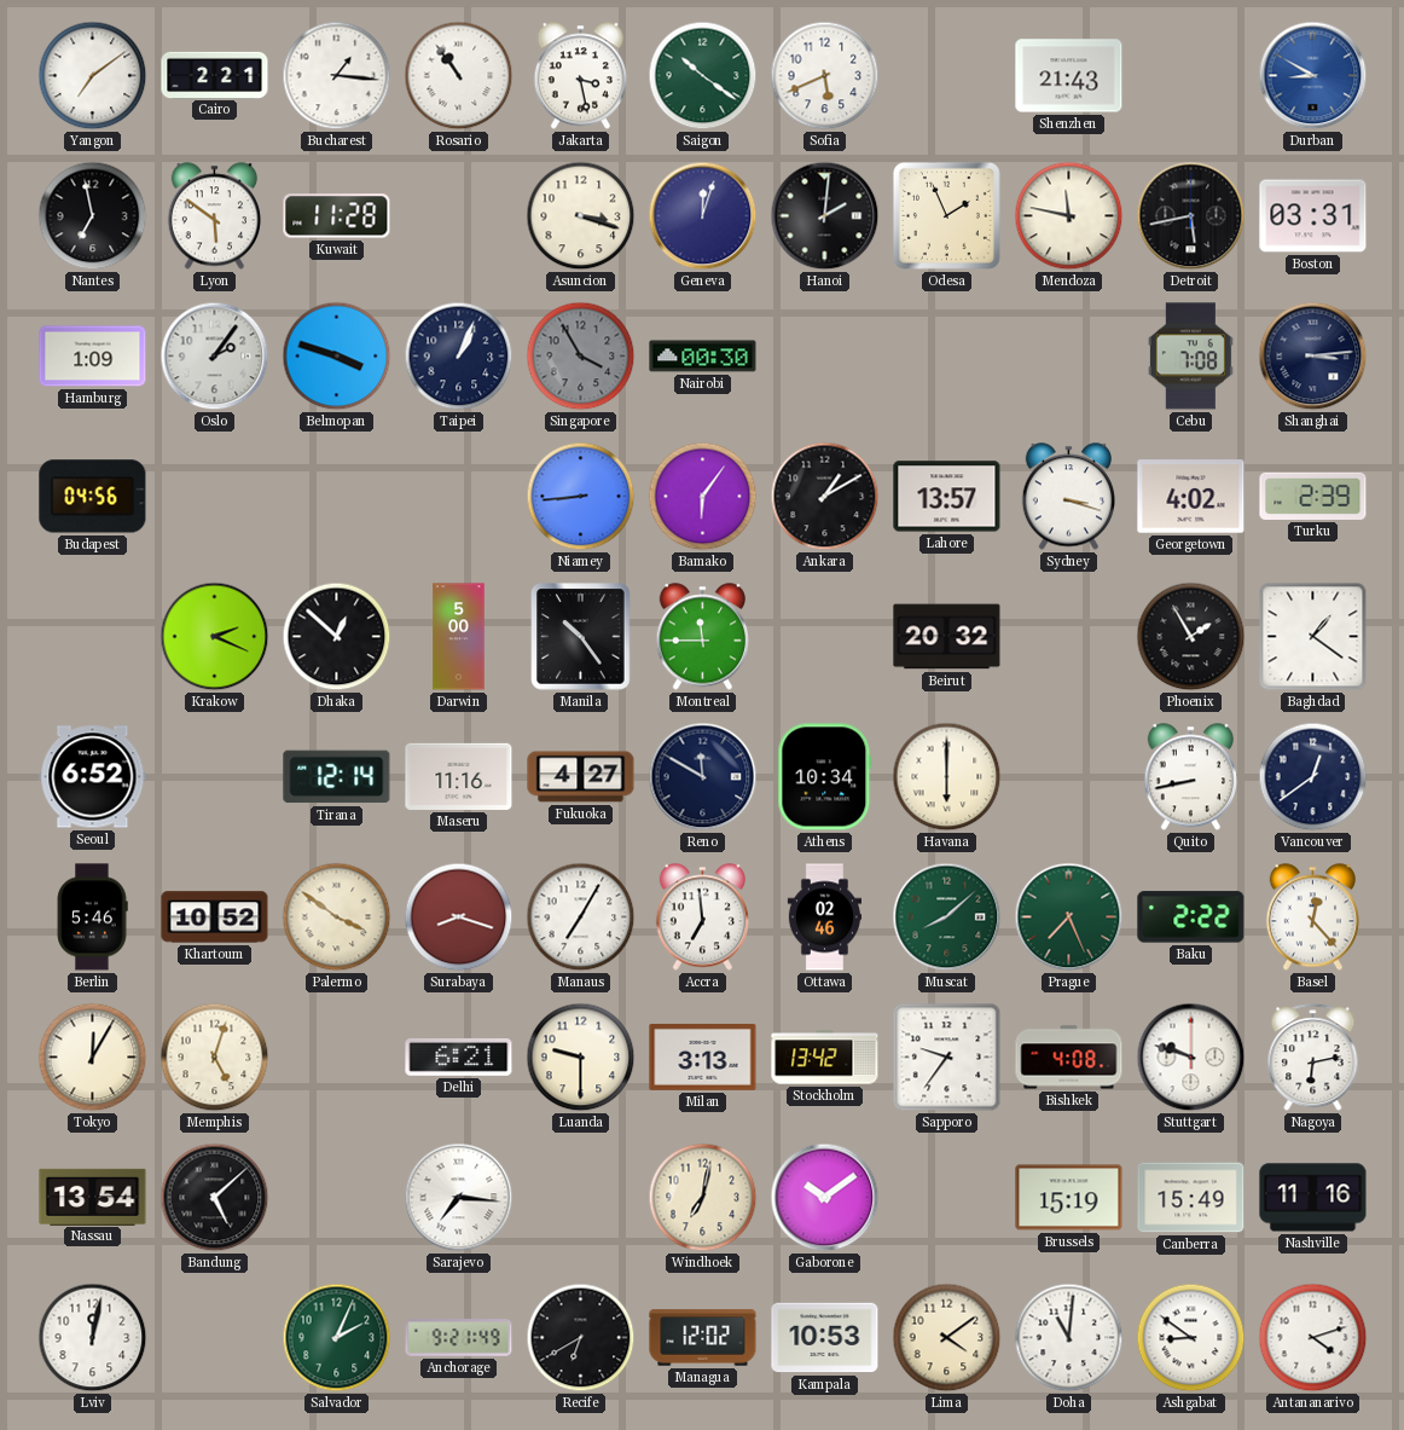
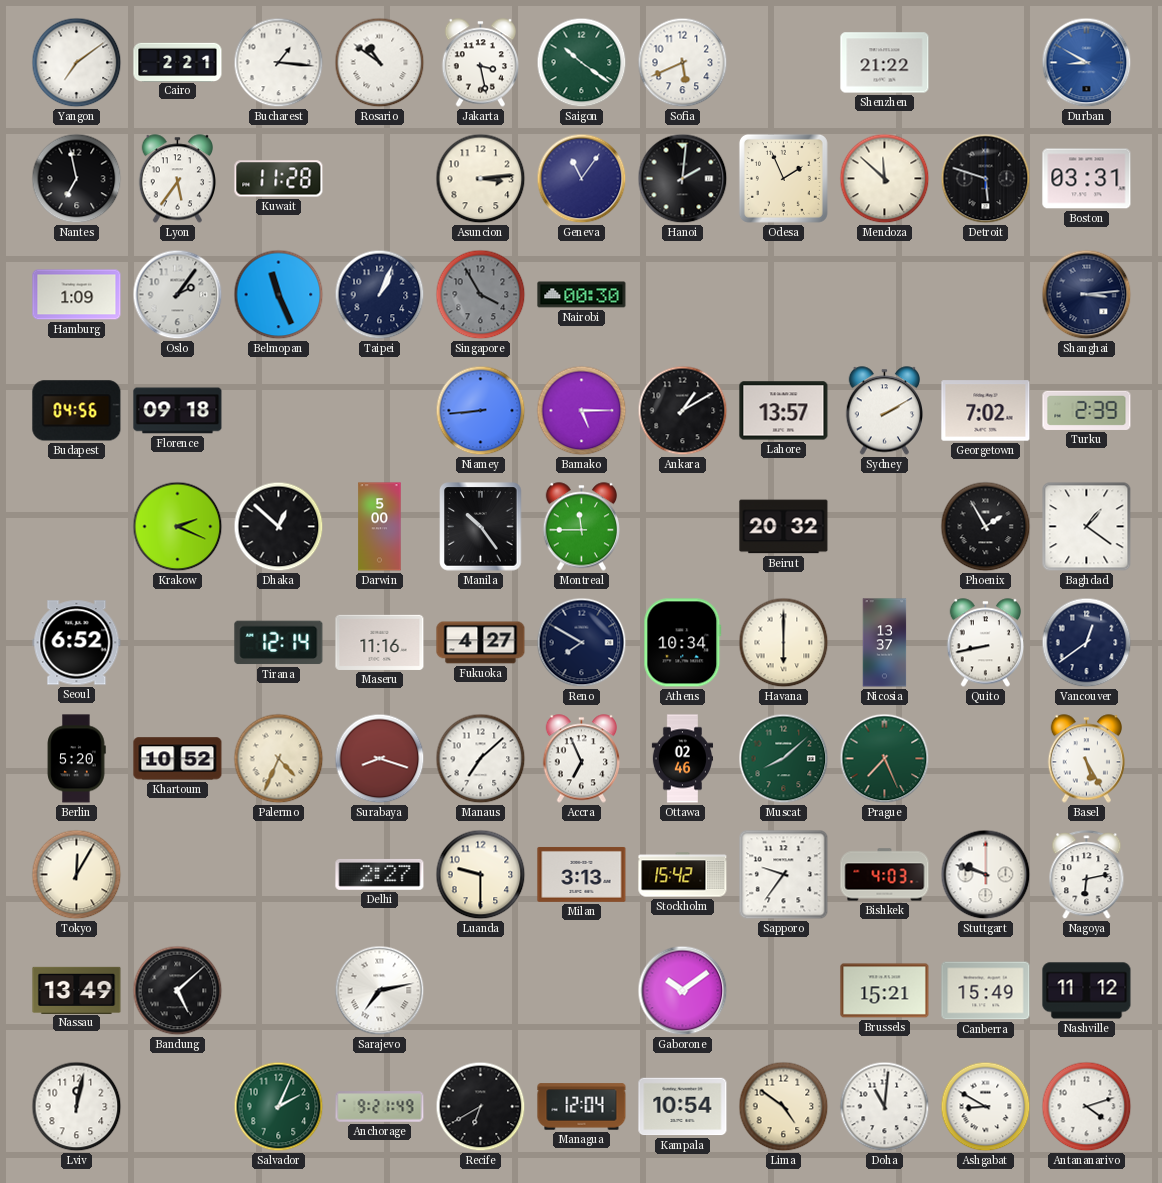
Rosario: 10:54 -> 10:51 (380, 63)
Shenzhen: 21:43 -> 21:22 (885, 63)
Lyon: 5:51 -> 5:36 (177, 179)
Asuncion: 3:18 -> 3:14 (481, 179)
Geneva: 12:03 -> 11:06 (582, 179)
Mendoza: 11:47 -> 11:52 (885, 179)
Detroit: 5:43 -> 5:48 (986, 179)
Belmopan: 3:48 -> 11:26 (279, 295)
Cebu: 7:08 -> none (1190, 357)
Florence: none -> 09:18 (178, 411)
Bamako: 6:06 -> 5:15 (582, 411)
Sydney: 3:18 -> 2:10 (884, 411)
Georgetown: 4:02 -> 7:02 (986, 411)
Reno: 11:50 -> 7:50 (582, 643)
Nicosia: none -> 13:37 (885, 643)
Berlin: 5:46 -> 5:20 (76, 759)
Palermo: 3:51 -> 4:34 (279, 759)
Manaus: 7:05 -> 7:08 (481, 759)
Accra: 6:59 -> 6:56 (581, 759)
Baku: 2:22 -> none (1191, 917)
Basel: 12:23 -> 5:25 (1086, 759)
Memphis: 5:03 -> none (215, 1058)
Delhi: 6:21 -> 2:27 (380, 874)
Stockholm: 13:42 -> 15:42 (683, 875)
Bishkek: 4:08 -> 4:03 (885, 875)
Nassau: 13:54 -> 13:49 (77, 990)
Sarajevo: 7:16 -> 7:13 (380, 991)
Windhoek: 7:02 -> none (703, 1198)
Brussels: 15:19 -> 15:21 (885, 991)
Nashville: 11:16 -> 11:12 (1087, 991)
Managua: 12:02 -> 12:04 (582, 1107)
Kampala: 10:53 -> 10:54 (683, 1107)
Lima: 4:09 -> 4:51 (784, 1107)
Ashgabat: 8:51 -> 8:50 (986, 1107)
